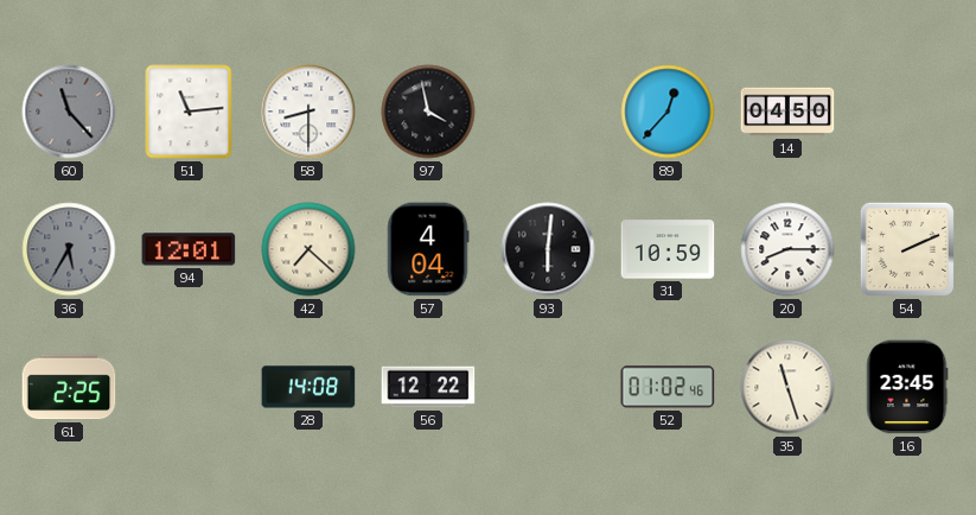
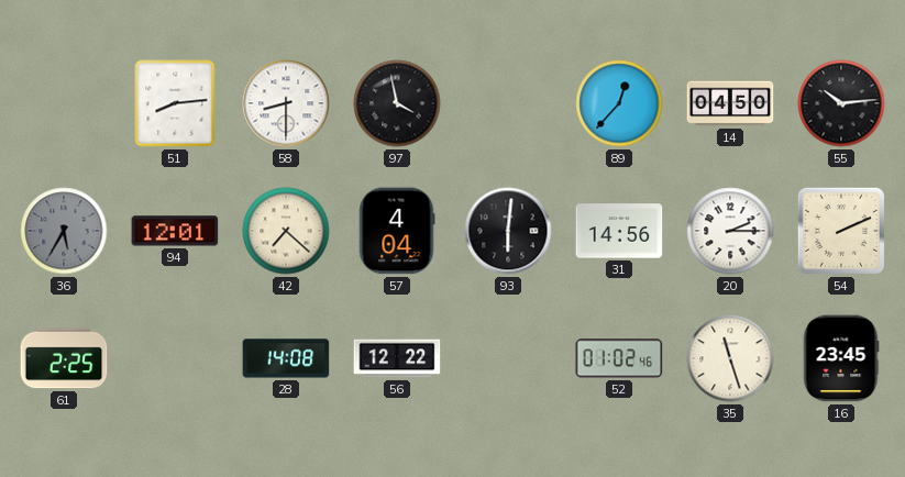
60: 11:23 -> none (69, 112)
51: 11:14 -> 8:14 (175, 103)
55: none -> 10:14 (841, 103)
31: 10:59 -> 14:56 (619, 231)
20: 8:15 -> 2:15 (730, 231)
